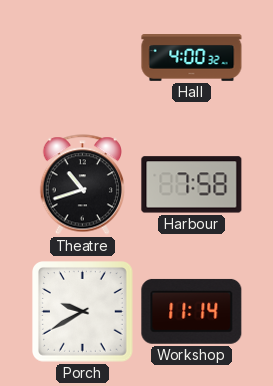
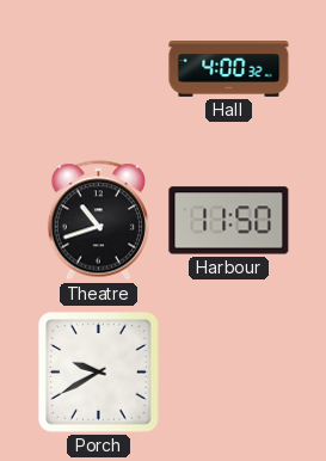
Harbour: 7:58 -> 11:50 (229, 221)
Workshop: 11:14 -> none (192, 311)
